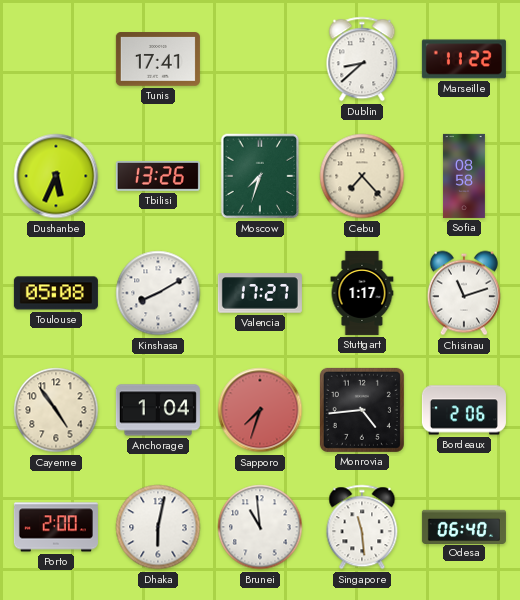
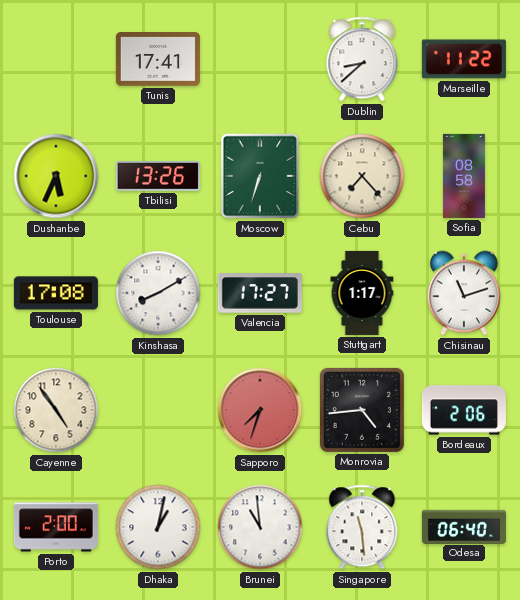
Moscow: 7:33 -> 6:33 (260, 176)
Toulouse: 05:08 -> 17:08 (56, 293)
Anchorage: 1:04 -> none (158, 410)
Dhaka: 6:02 -> 1:02 (158, 527)
